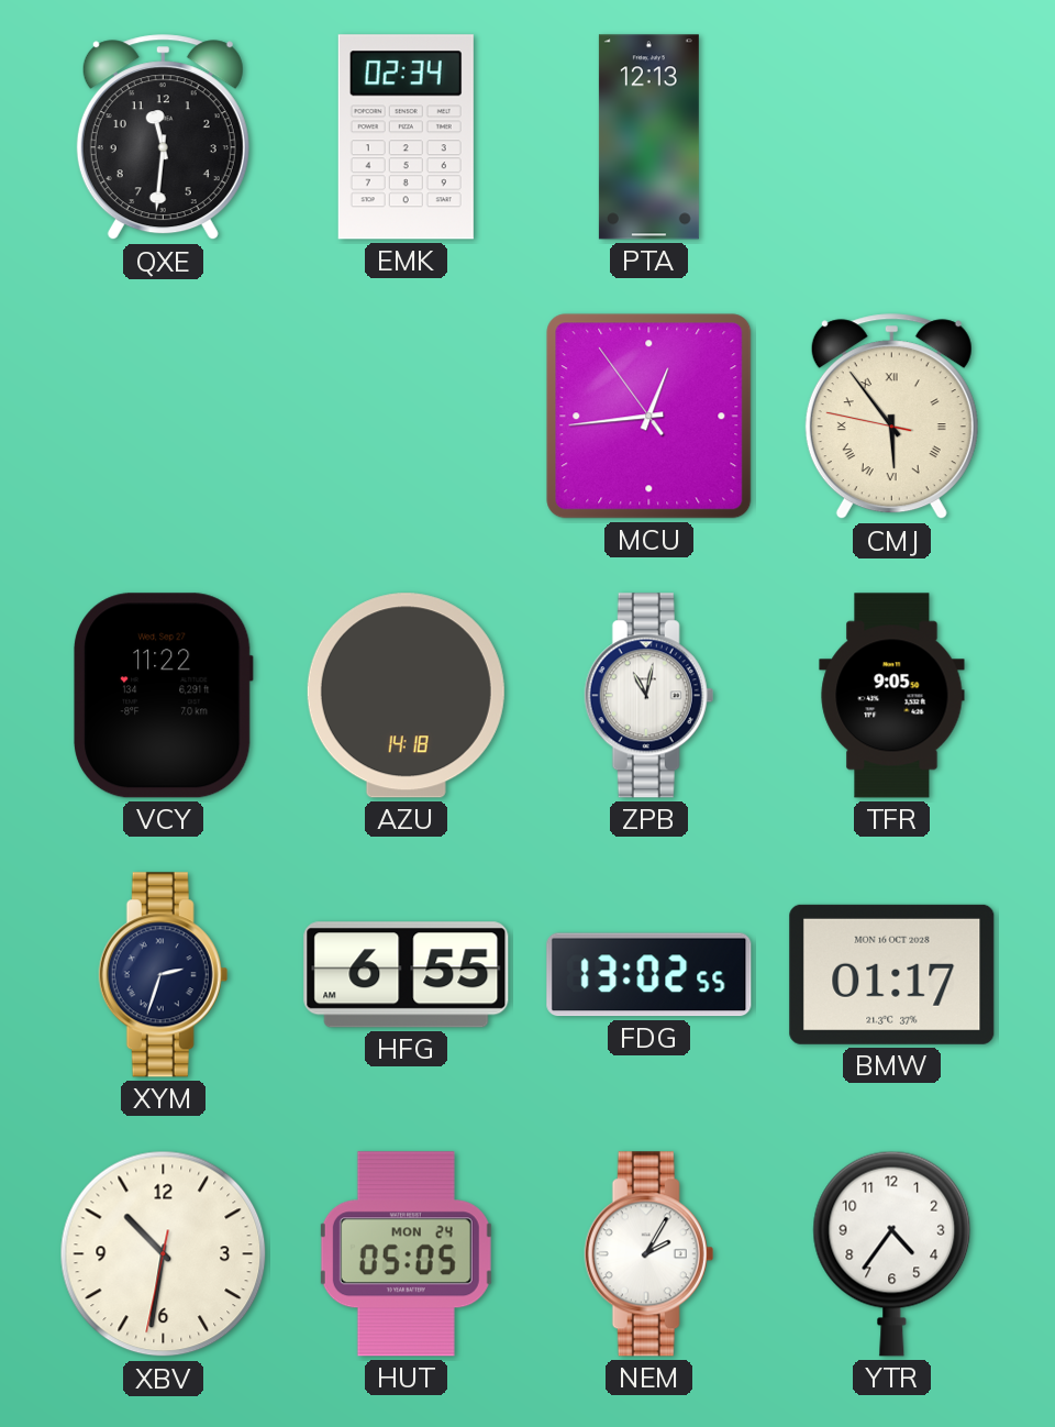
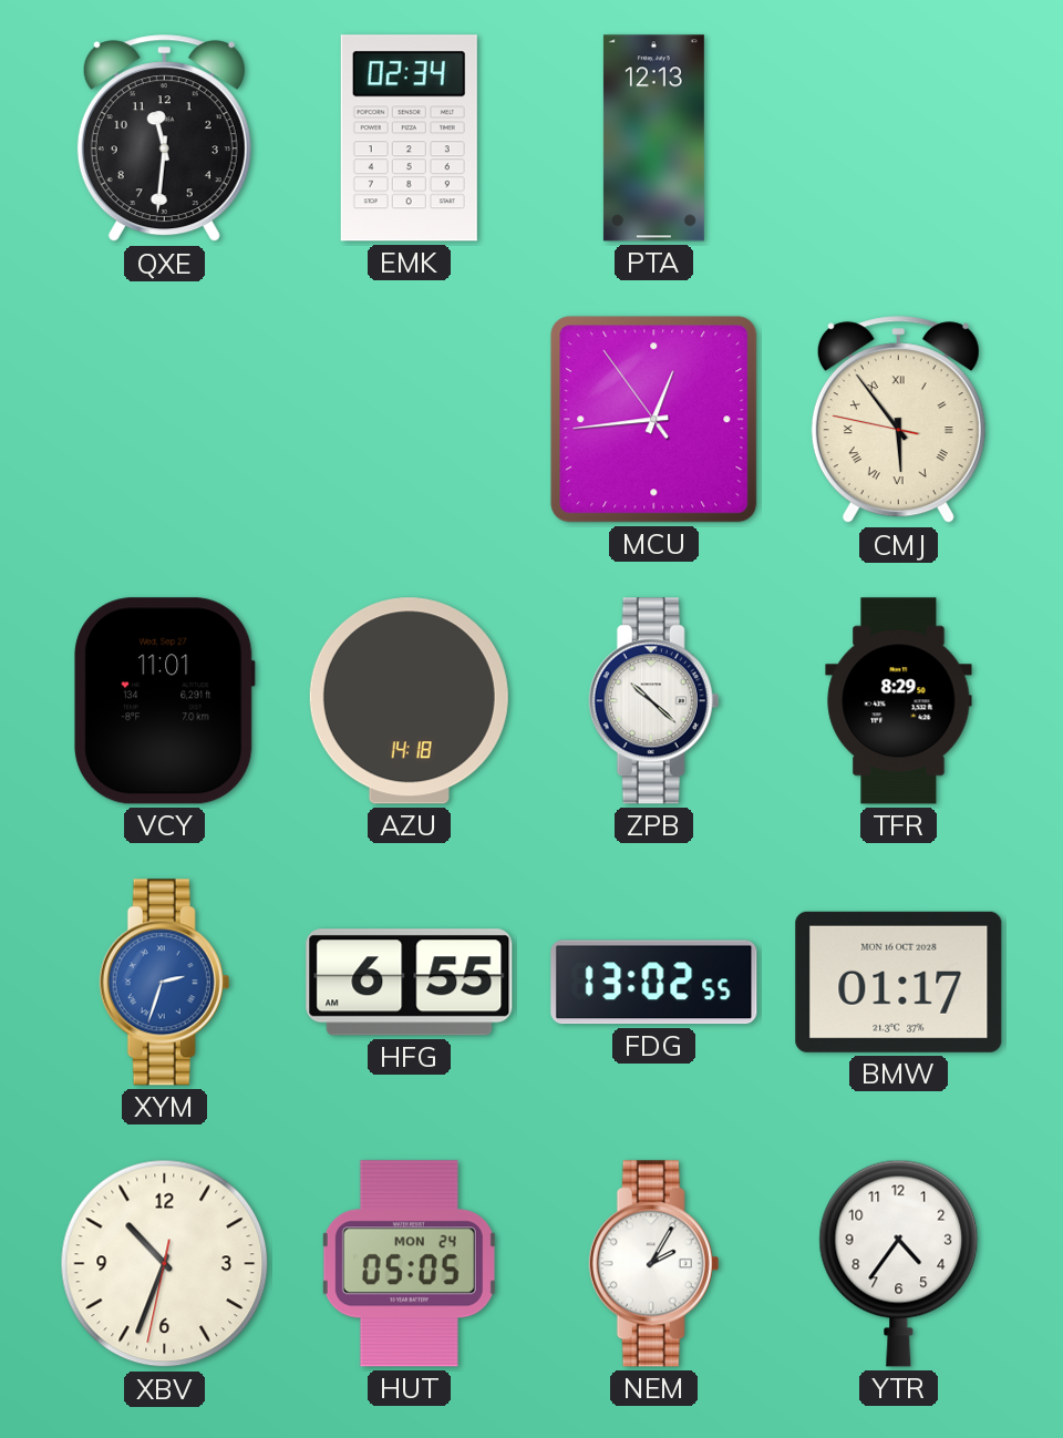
VCY: 11:22 -> 11:01 (164, 701)
ZPB: 11:02 -> 10:22 (654, 701)
TFR: 9:05 -> 8:29 (899, 701)
XYM dial: navy -> blue (165, 983)
XBV: 10:31 -> 10:33 (165, 1264)
